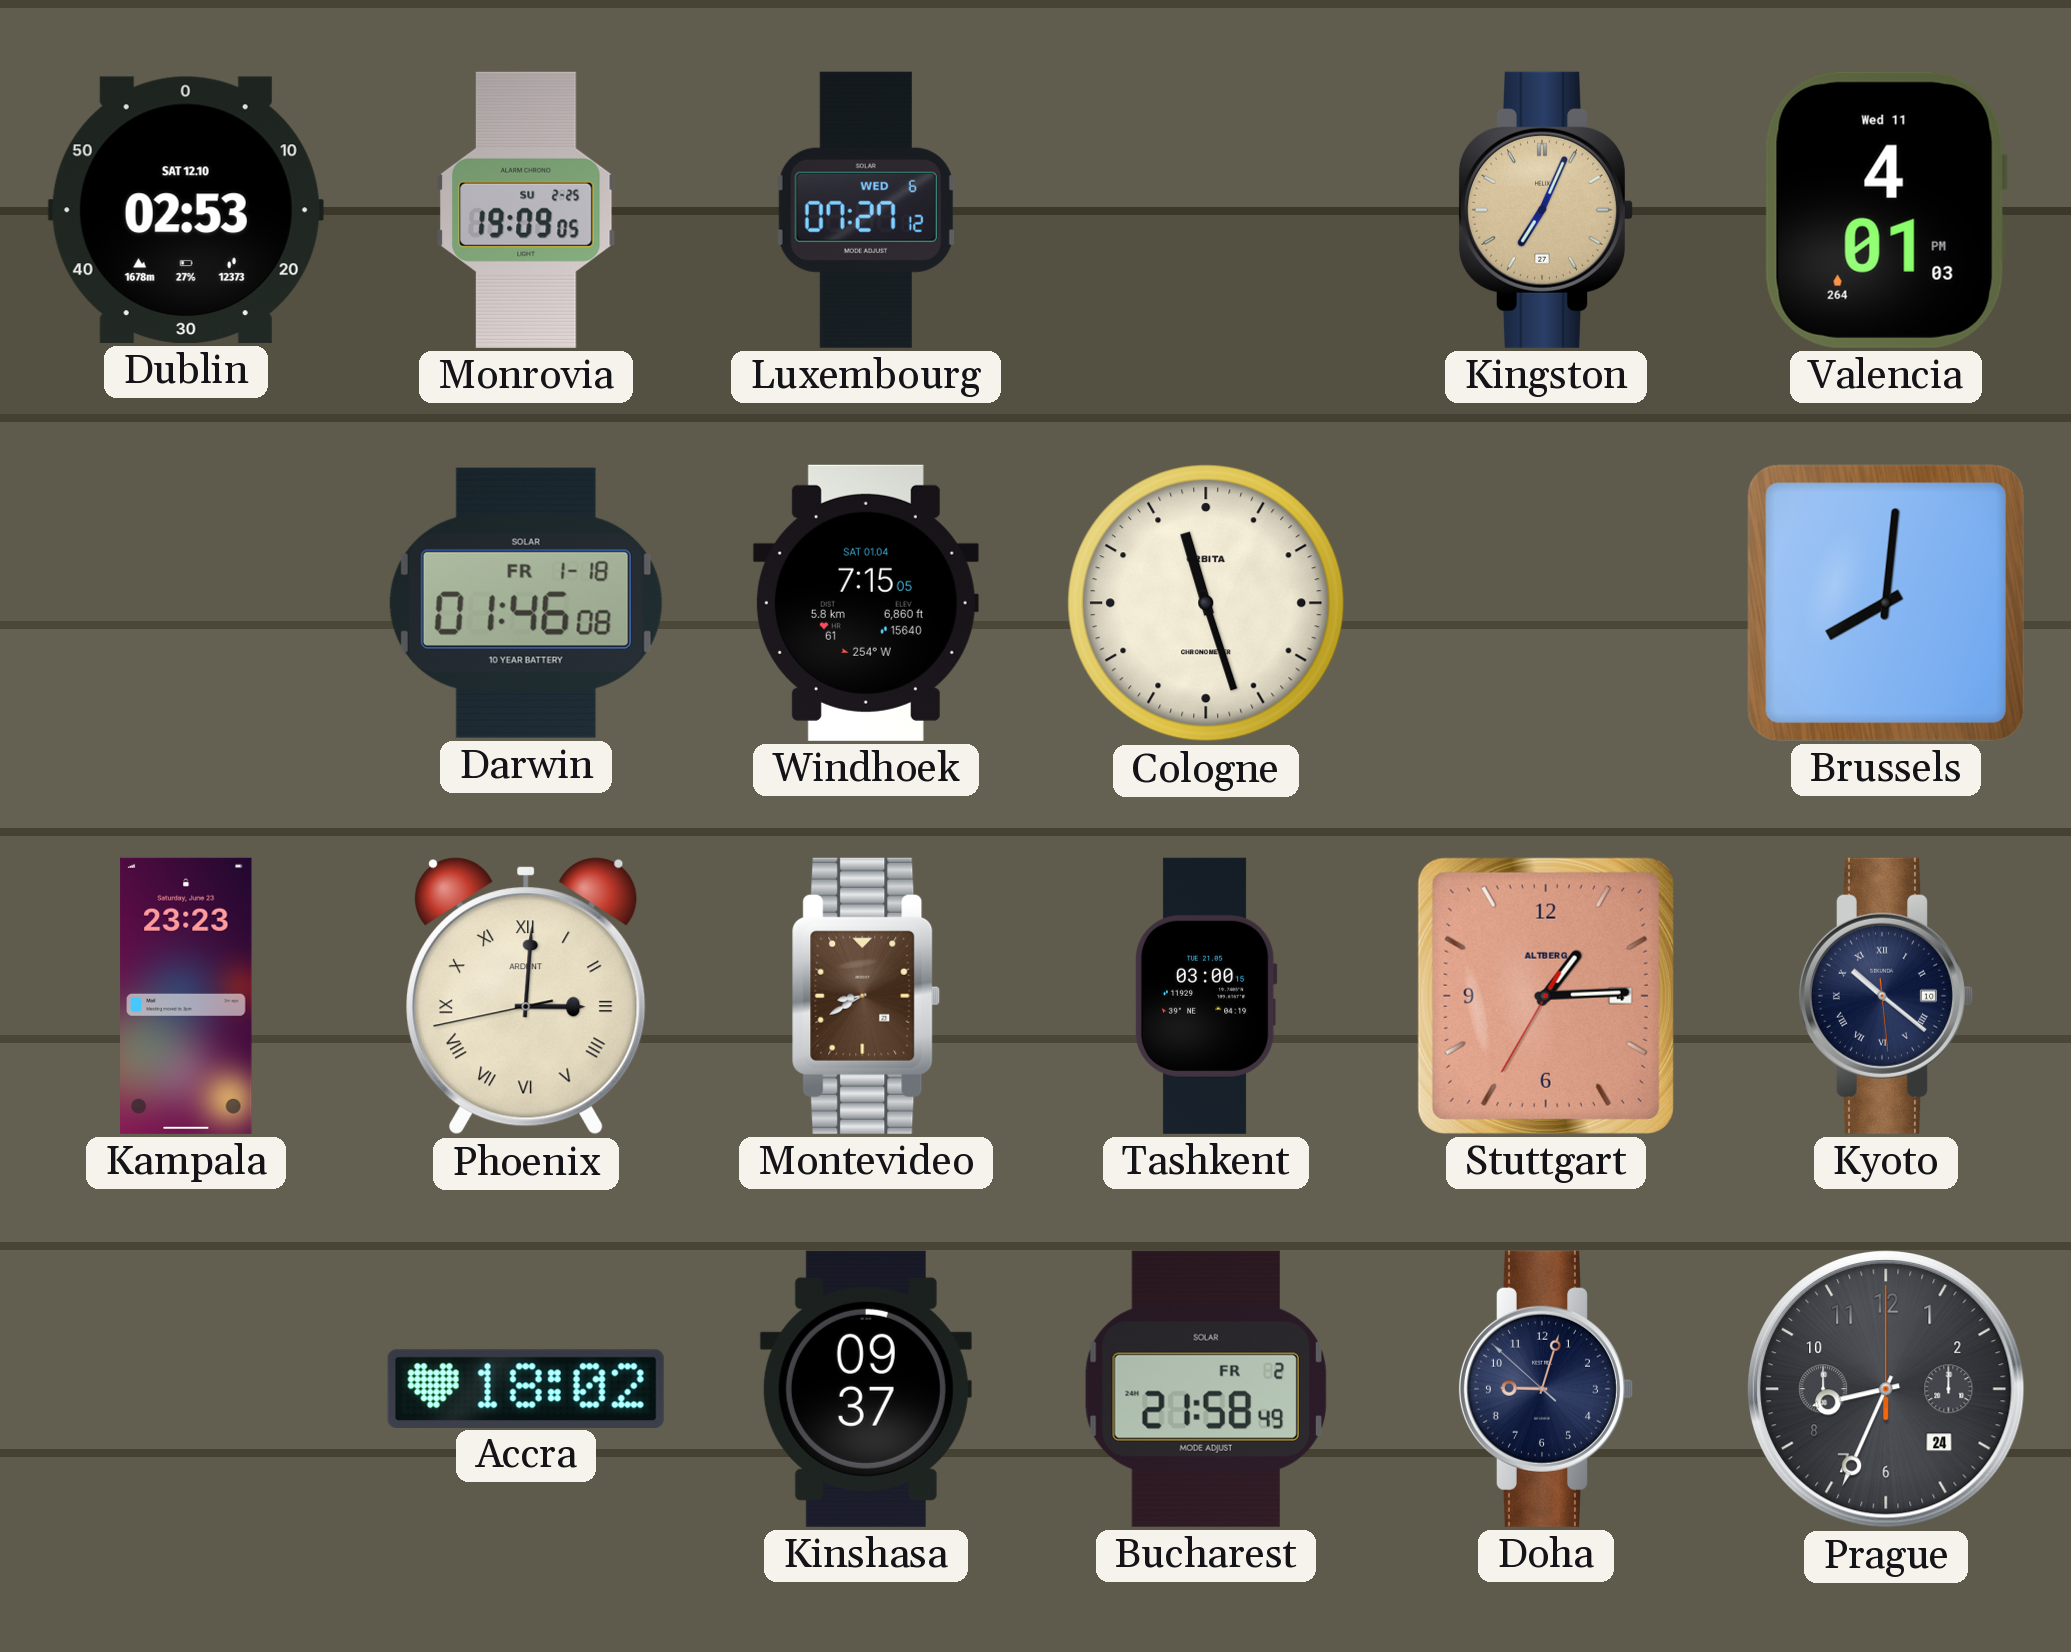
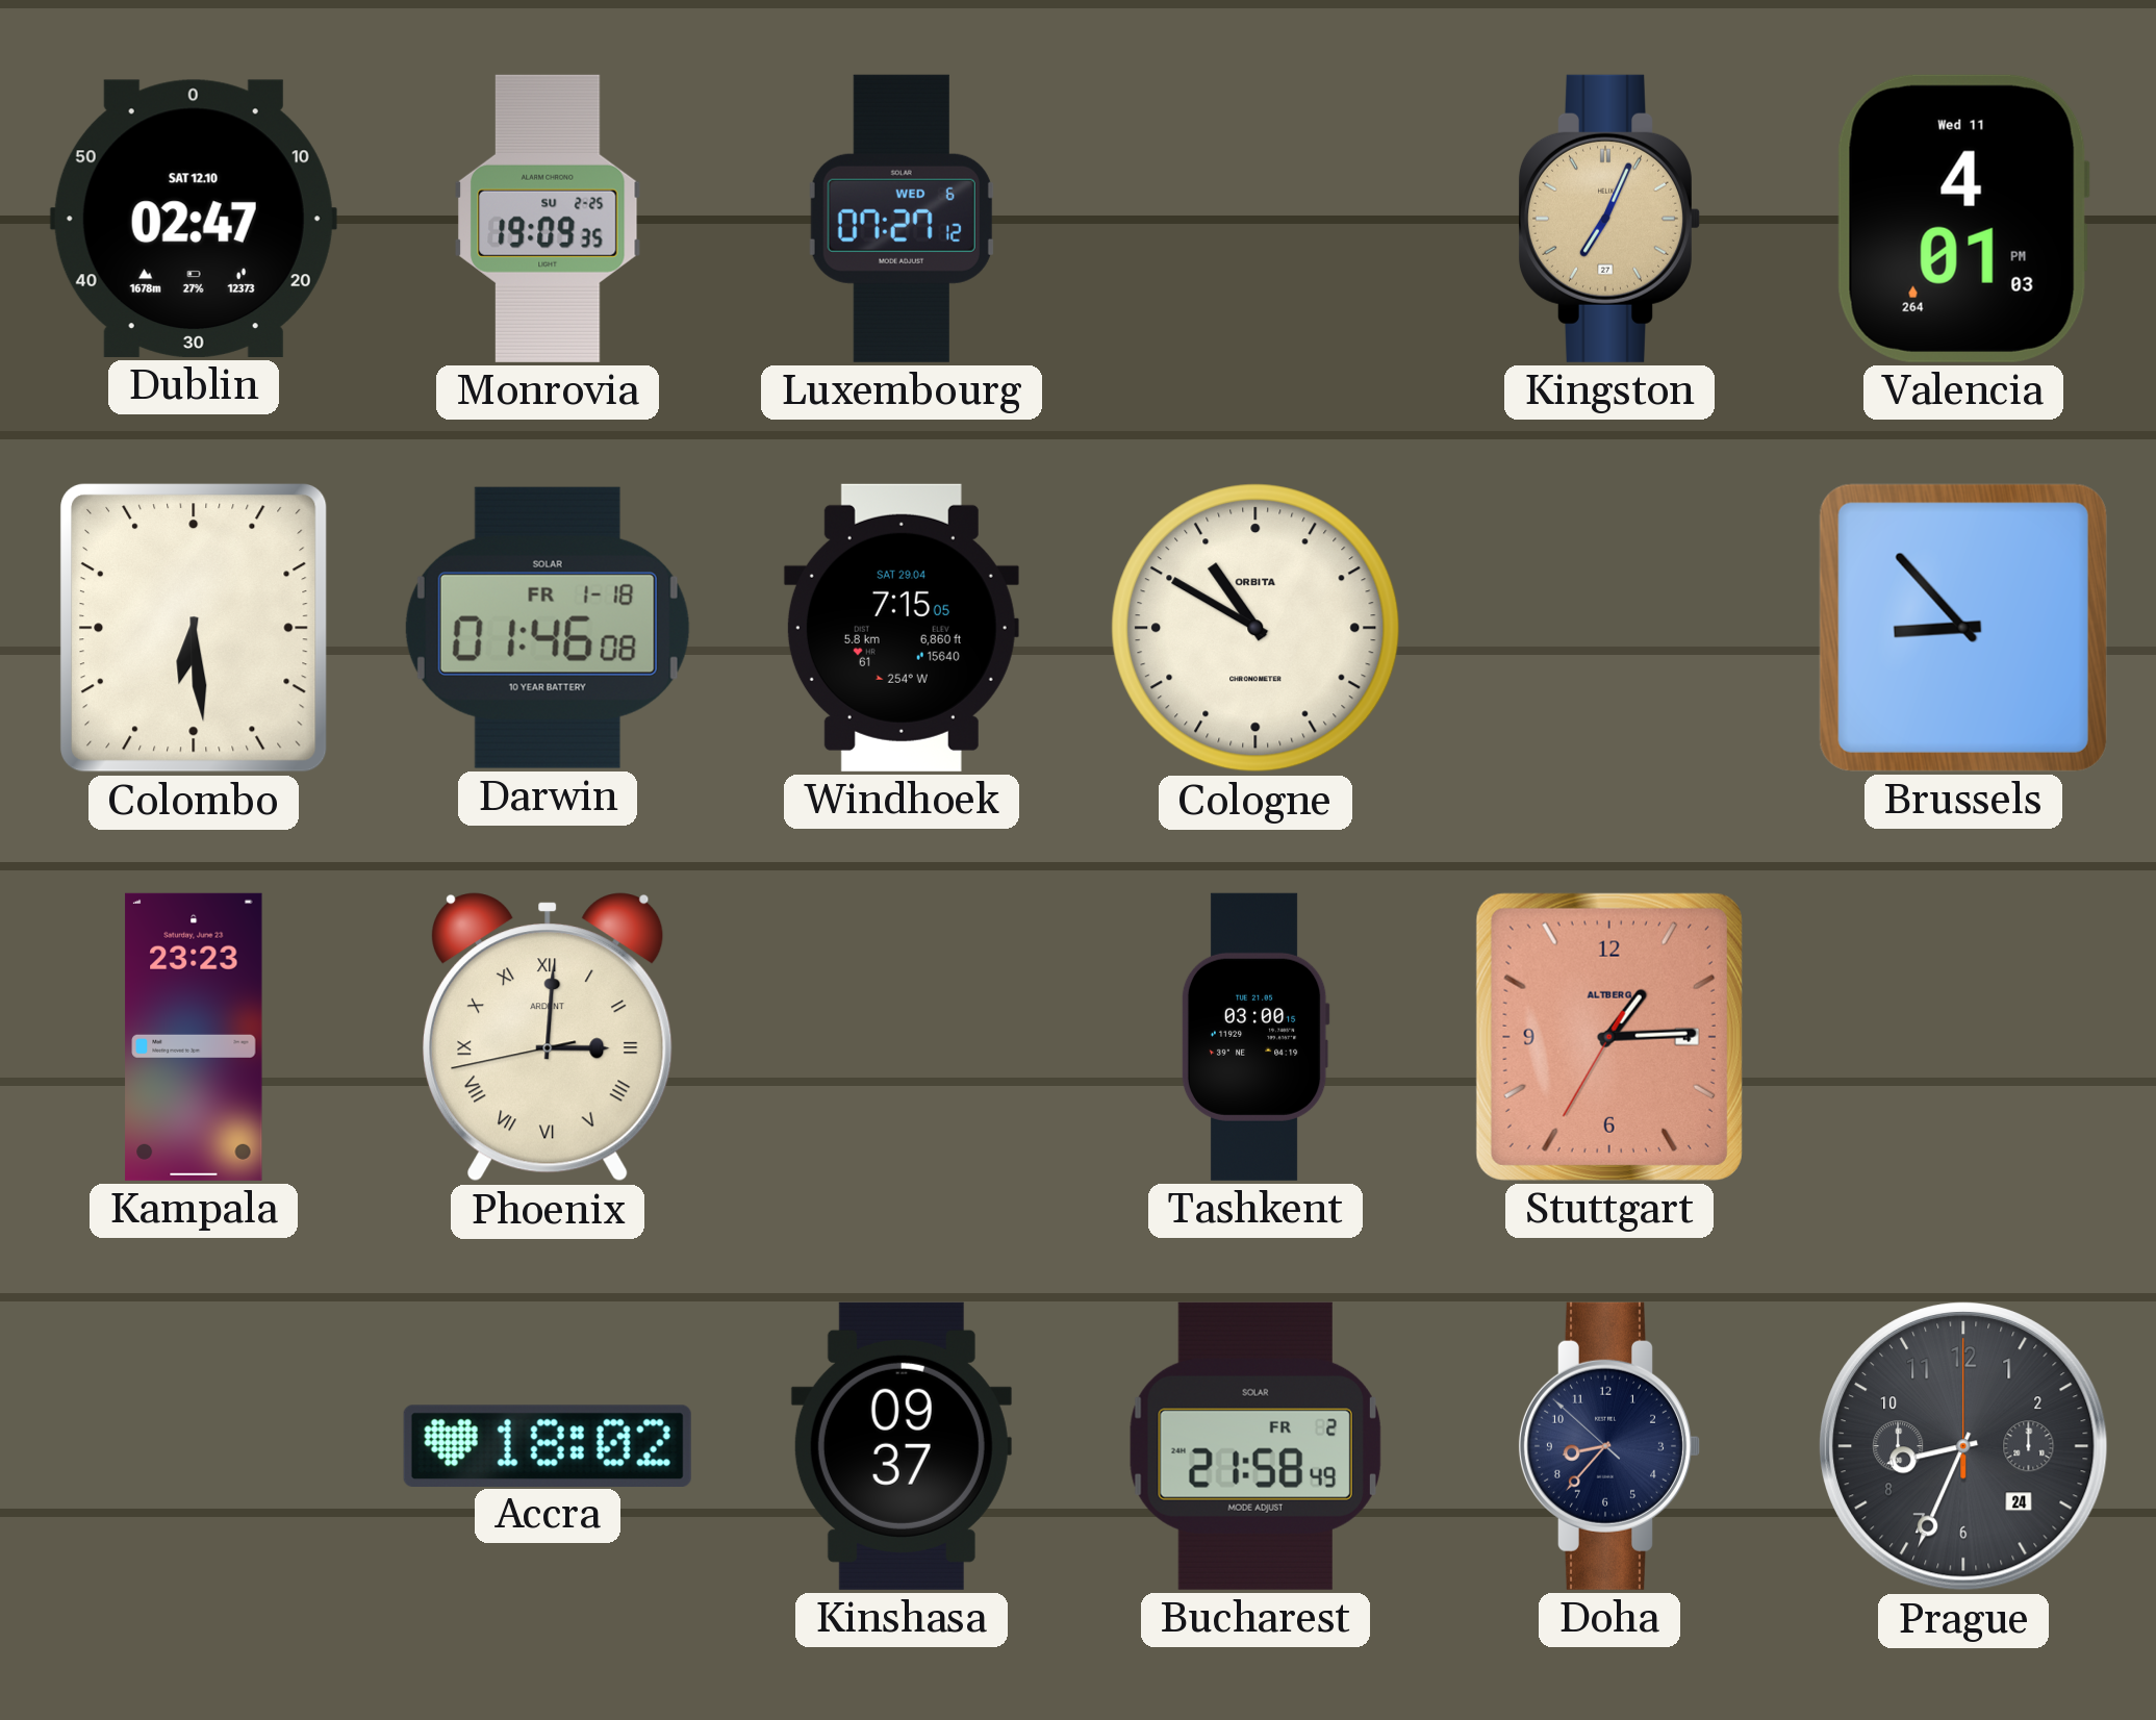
Dublin: 02:53 -> 02:47 (194, 219)
Monrovia: 19:09:05 -> 19:09:35 (549, 219)
Colombo: none -> 6:29 (195, 629)
Windhoek date: SAT 01.04 -> SAT 29.04 (902, 628)
Cologne: 11:27 -> 10:50 (1255, 628)
Brussels: 8:01 -> 8:53 (1963, 628)
Montevideo: 8:40 -> none (866, 996)
Kyoto: 10:21 -> none (1885, 996)
Doha: 9:02 -> 8:36 (1608, 1446)
